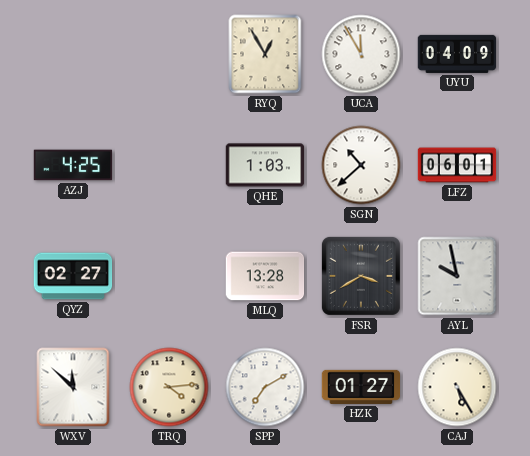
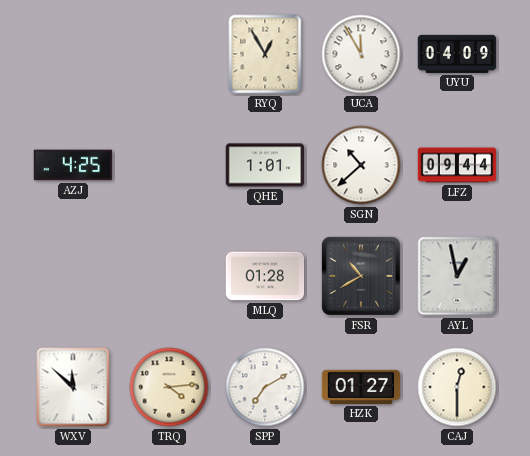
QHE: 1:03 -> 1:01 (265, 165)
LFZ: 06:01 -> 09:44 (457, 165)
QYZ: 02:27 -> none (73, 276)
MLQ: 13:28 -> 01:28 (265, 276)
FSR: 3:40 -> 10:40 (361, 276)
AYL: 9:58 -> 12:58 (457, 276)
CAJ: 5:25 -> 12:30 (457, 387)
